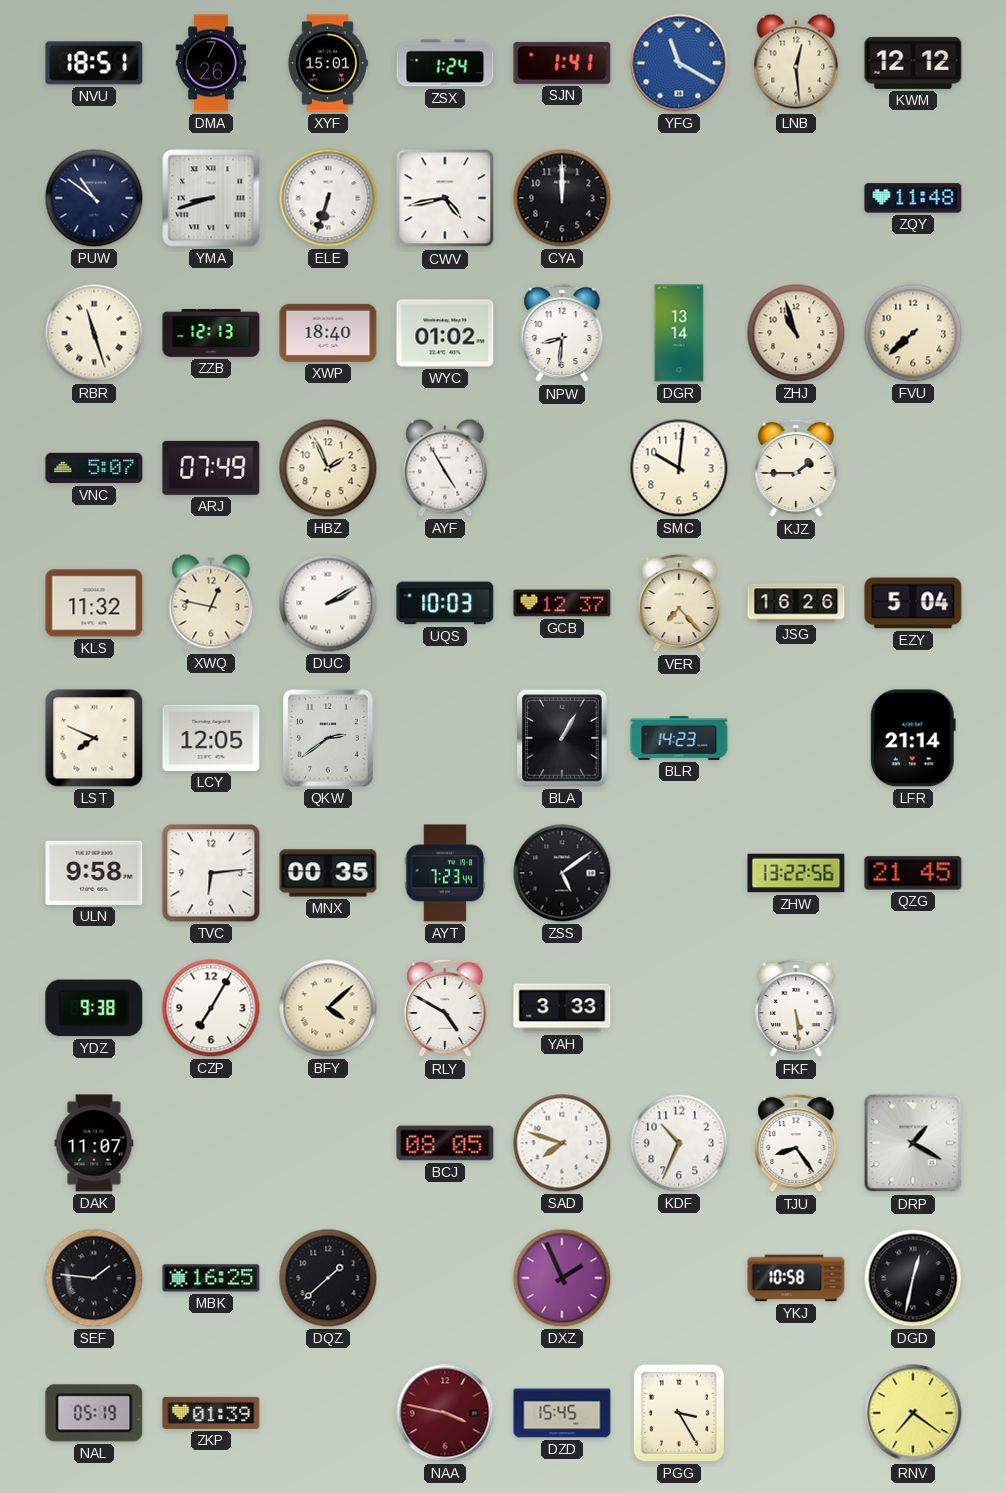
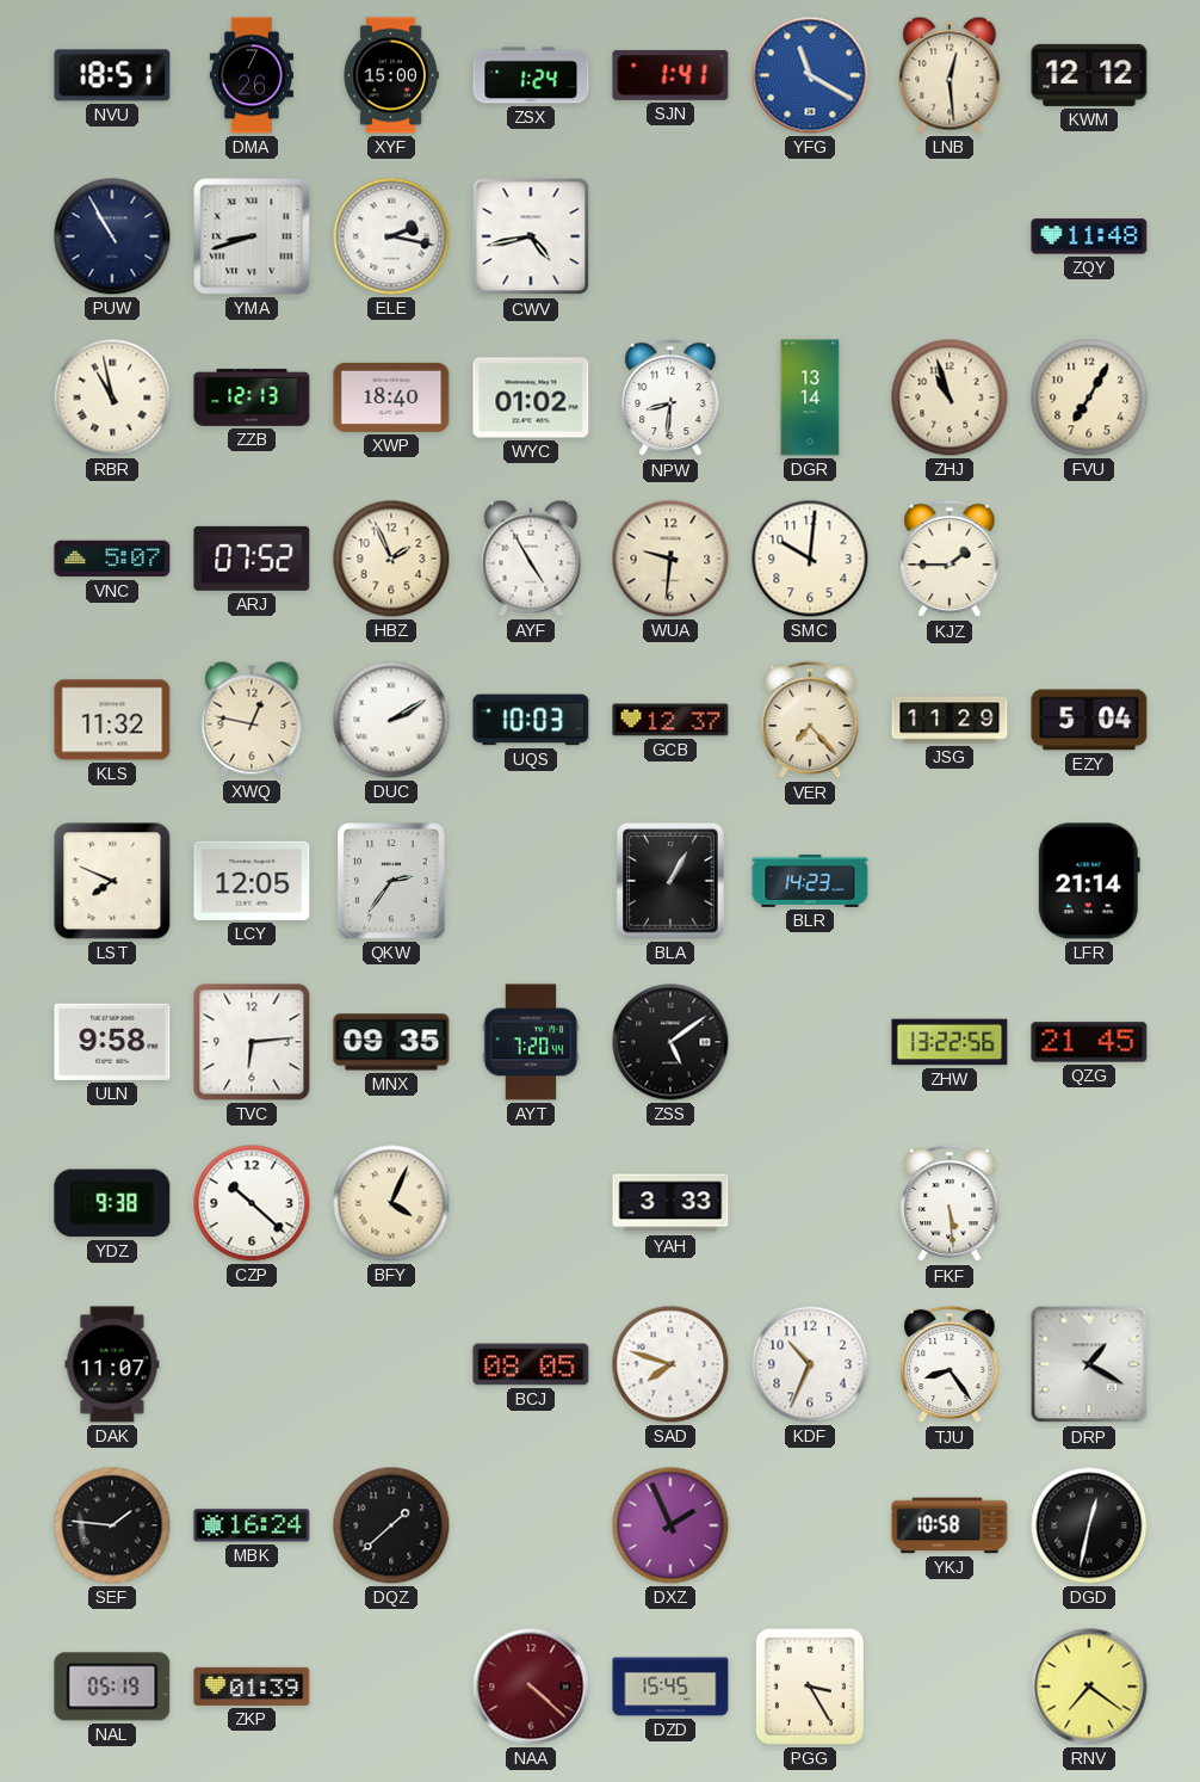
XYF: 15:01 -> 15:00 (391, 75)
PUW: 10:51 -> 10:55 (112, 236)
ELE: 6:33 -> 2:17 (391, 236)
CYA: 12:00 -> none (562, 198)
RBR: 11:27 -> 10:58 (112, 397)
FVU: 7:38 -> 7:05 (1089, 397)
ARJ: 07:49 -> 07:52 (252, 559)
WUA: none -> 9:31 (670, 559)
JSG: 16:26 -> 11:29 (950, 720)
QKW: 2:39 -> 2:36 (391, 881)
MNX: 00:35 -> 09:35 (391, 1042)
AYT: 7:23 -> 7:20 (531, 1042)
CZP: 7:05 -> 10:22 (252, 1203)
BFY: 4:08 -> 4:04 (391, 1203)
RLY: 4:50 -> none (445, 1008)
MBK: 16:25 -> 16:24 (252, 1525)
NAA: 3:47 -> 4:22 (531, 1687)
